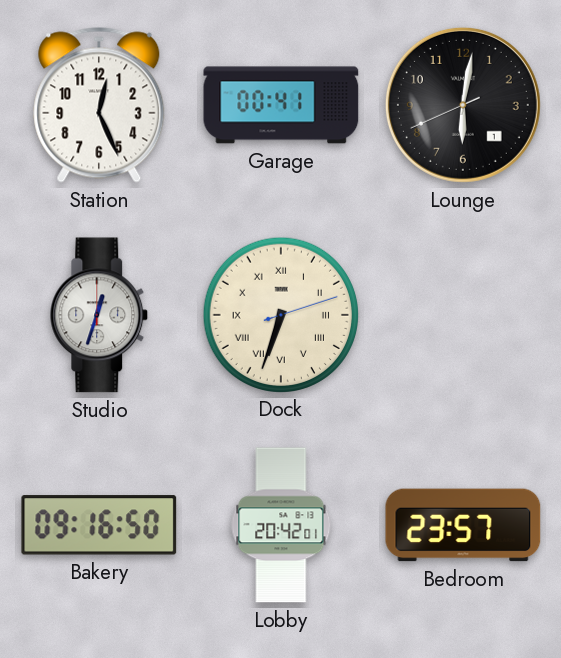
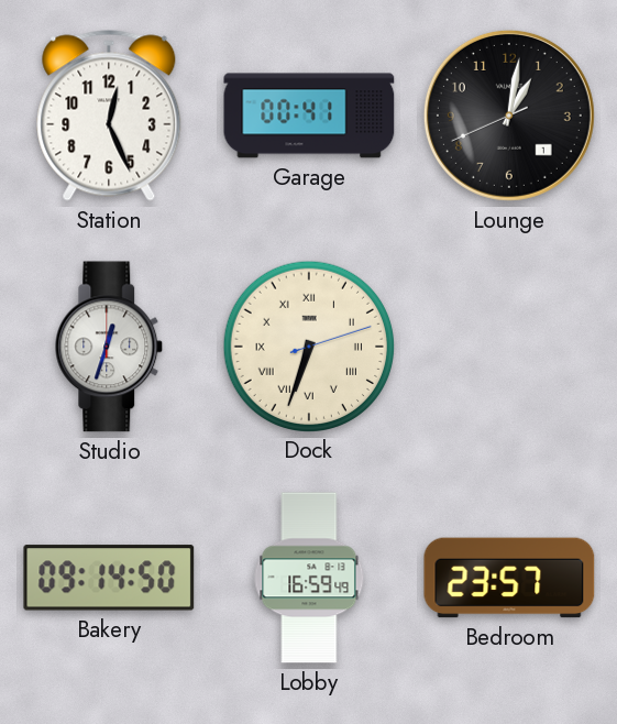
Lounge: 6:01 -> 1:01 (509, 116)
Bakery: 09:16 -> 09:14 (109, 578)
Lobby: 20:42 -> 16:59 (309, 578)
